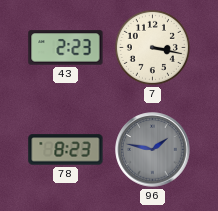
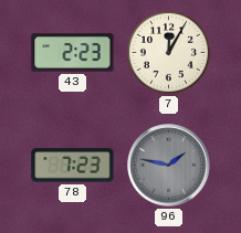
7: 3:17 -> 12:05 (168, 52)
78: 8:23 -> 7:23 (73, 166)
